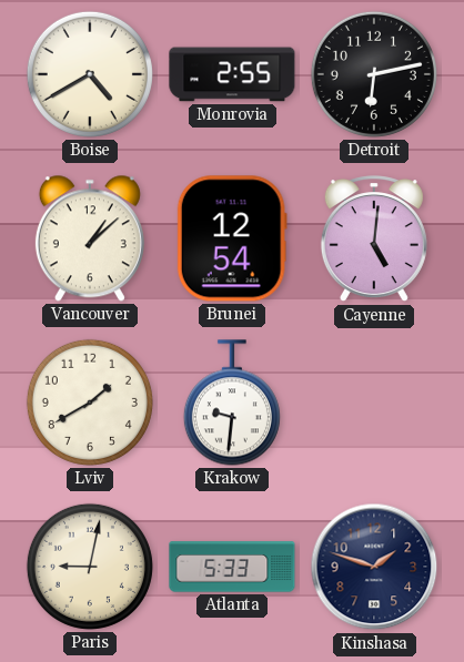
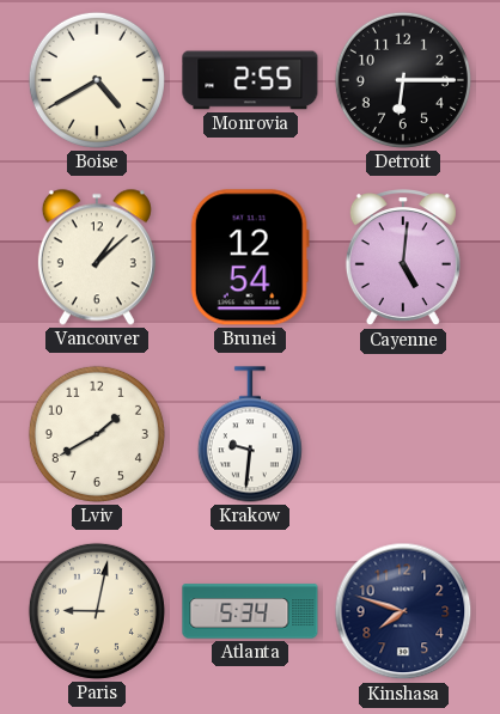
Detroit: 6:13 -> 6:15 (403, 80)
Atlanta: 5:33 -> 5:34 (250, 611)
Kinshasa: 1:48 -> 7:48 (403, 611)
